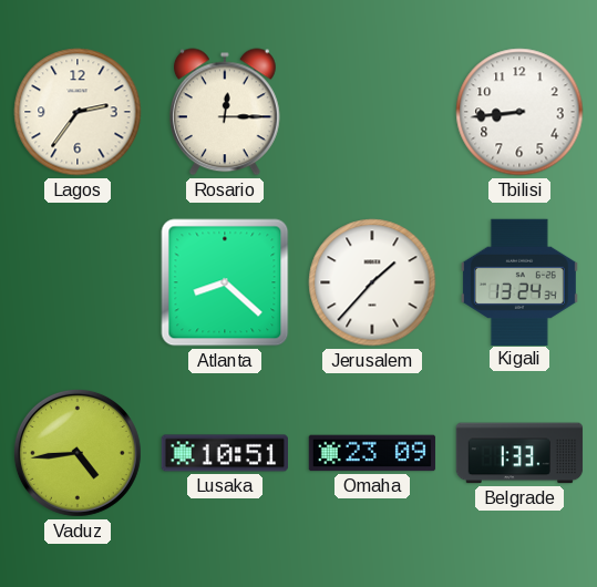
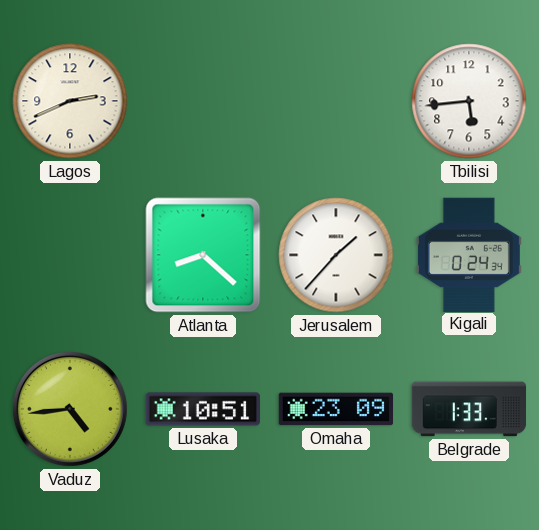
Lagos: 2:36 -> 2:41 (70, 101)
Rosario: 12:15 -> none (225, 112)
Tbilisi: 8:44 -> 5:44 (469, 101)
Kigali: 13:24 -> 0:24 (469, 254)
